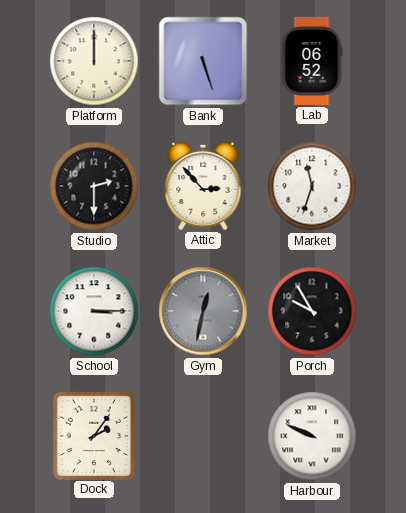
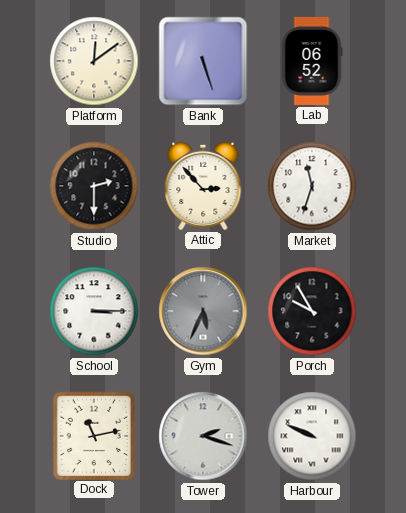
Platform: 12:00 -> 12:09 (94, 61)
Gym: 12:32 -> 5:34 (203, 311)
Dock: 2:06 -> 11:13 (93, 435)
Tower: none -> 2:18 (203, 436)
